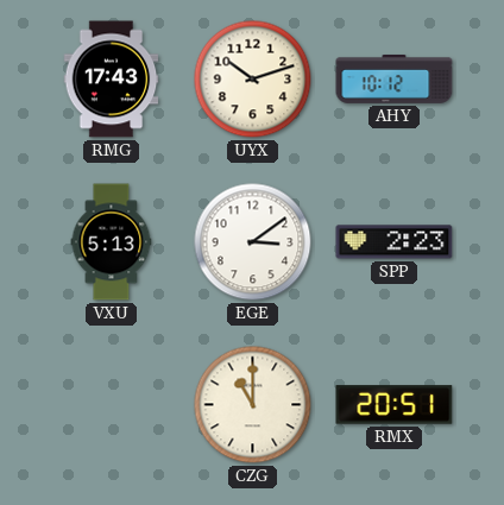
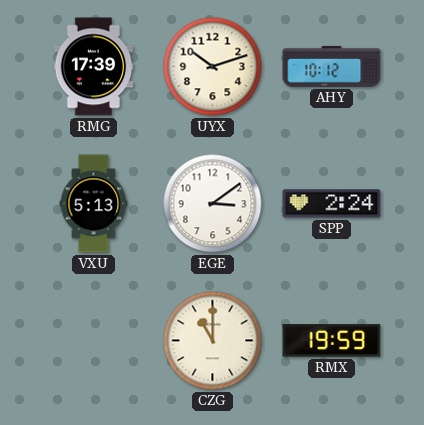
RMG: 17:43 -> 17:39 (94, 67)
SPP: 2:23 -> 2:24 (332, 204)
RMX: 20:51 -> 19:59 (332, 341)
